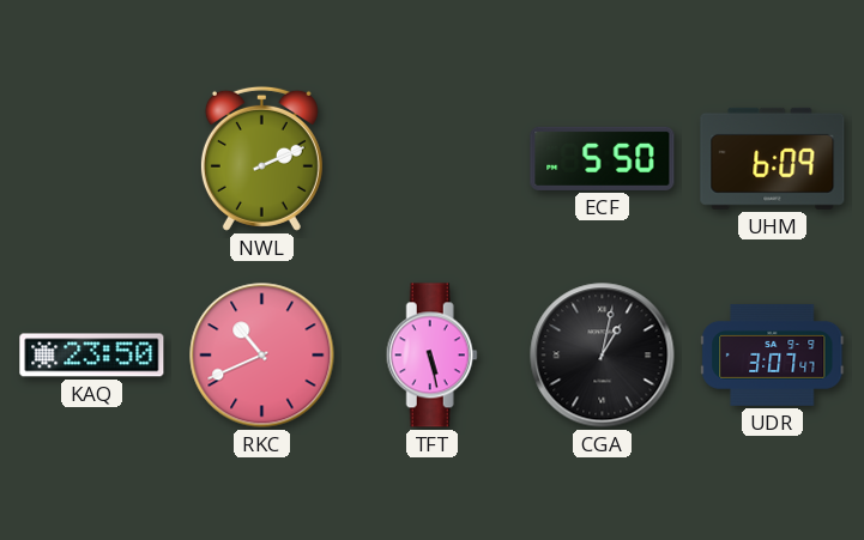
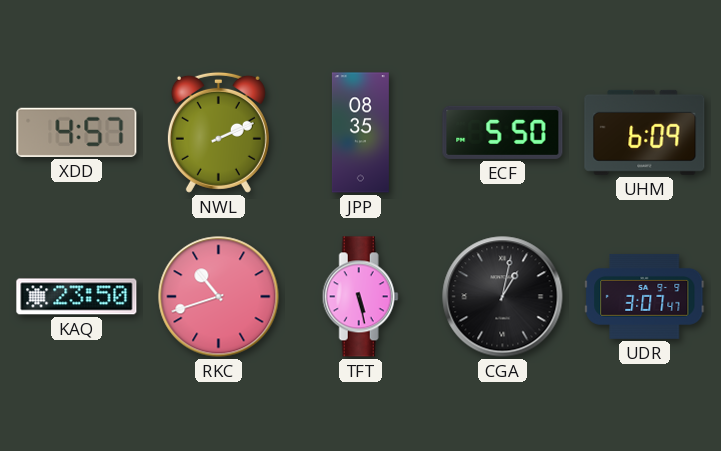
XDD: none -> 4:57 (77, 132)
JPP: none -> 08:35 (360, 133)
RKC: 10:41 -> 10:42 (219, 297)
